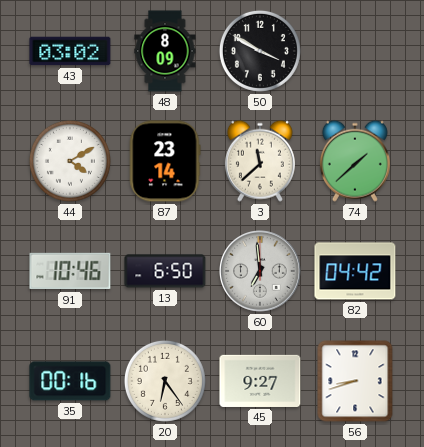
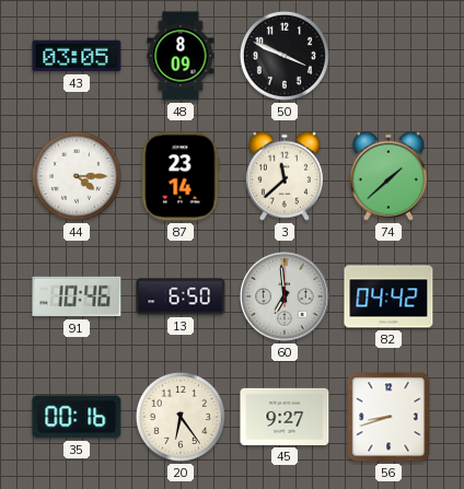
43: 03:02 -> 03:05 (77, 56)
50: 3:50 -> 3:49 (285, 56)
44: 4:10 -> 4:15 (77, 176)
